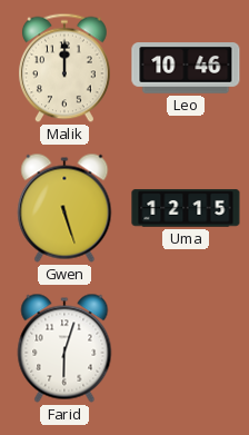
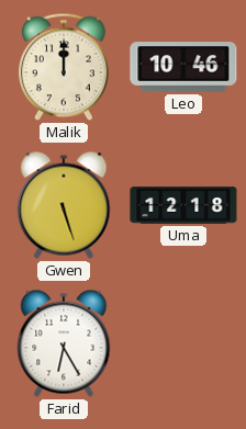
Uma: 12:15 -> 12:18 (183, 205)
Farid: 6:03 -> 6:25 (64, 343)
